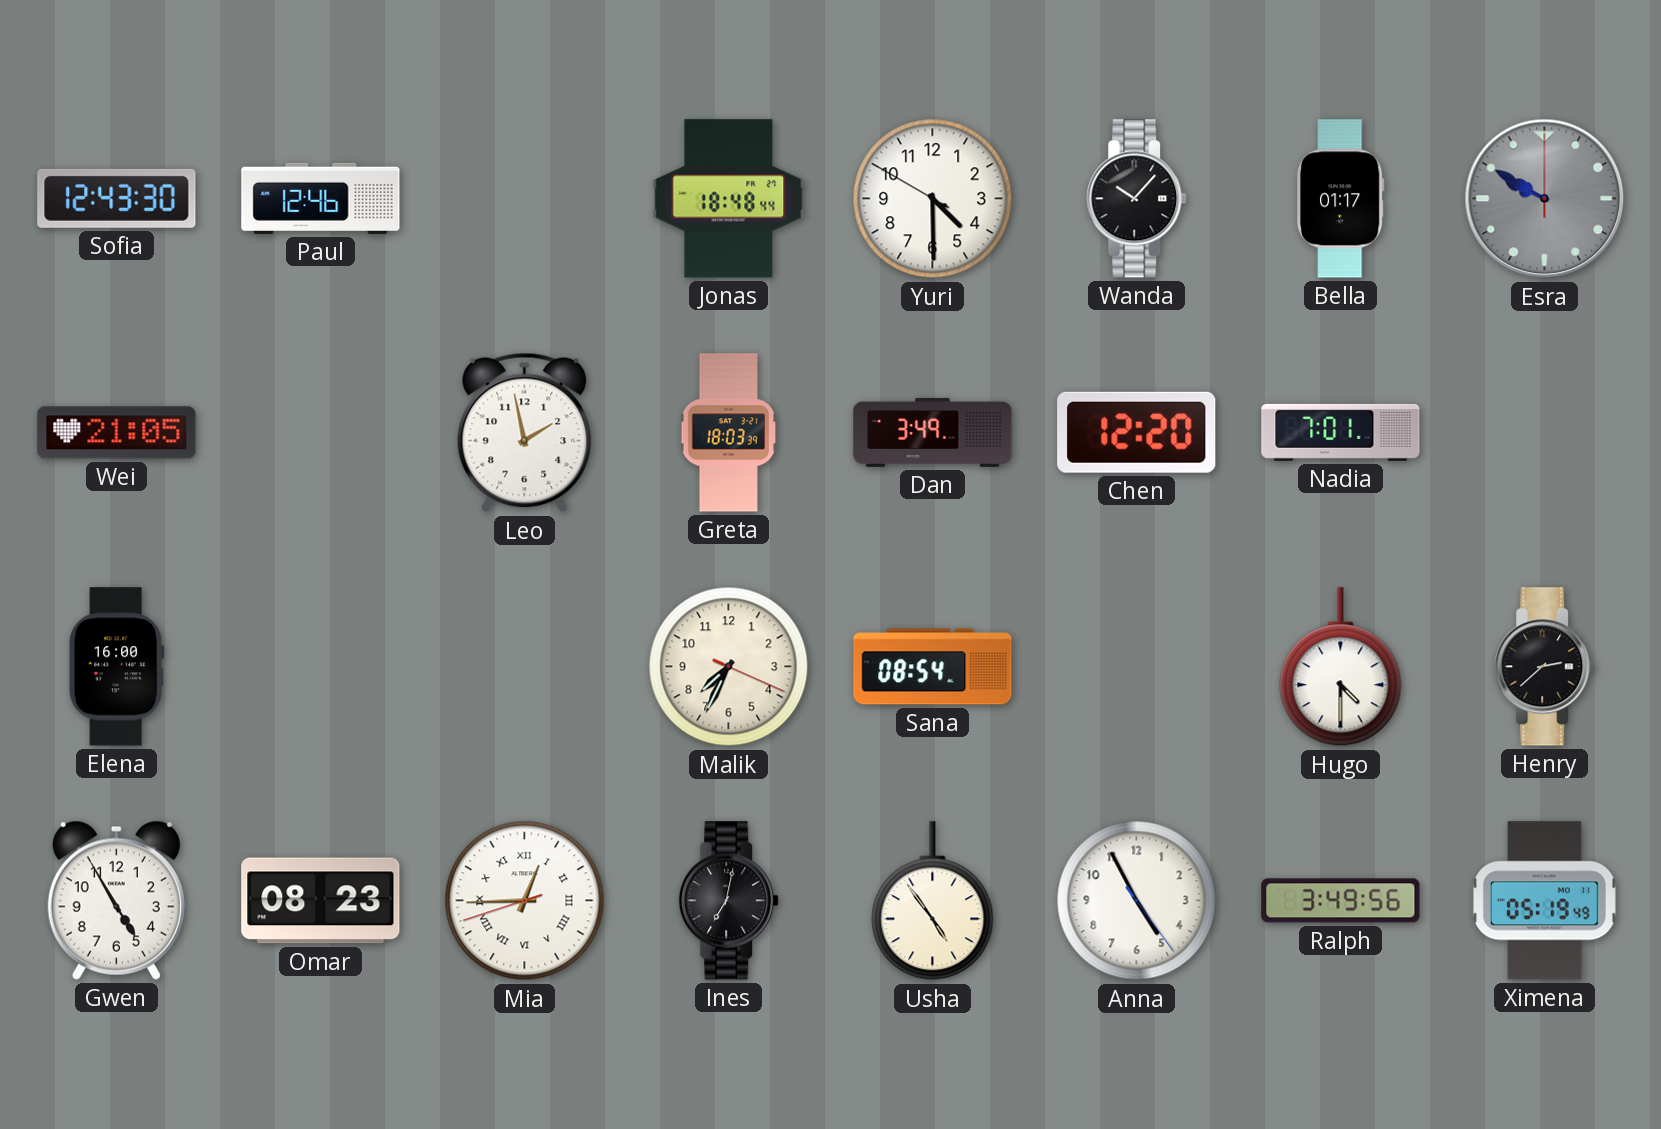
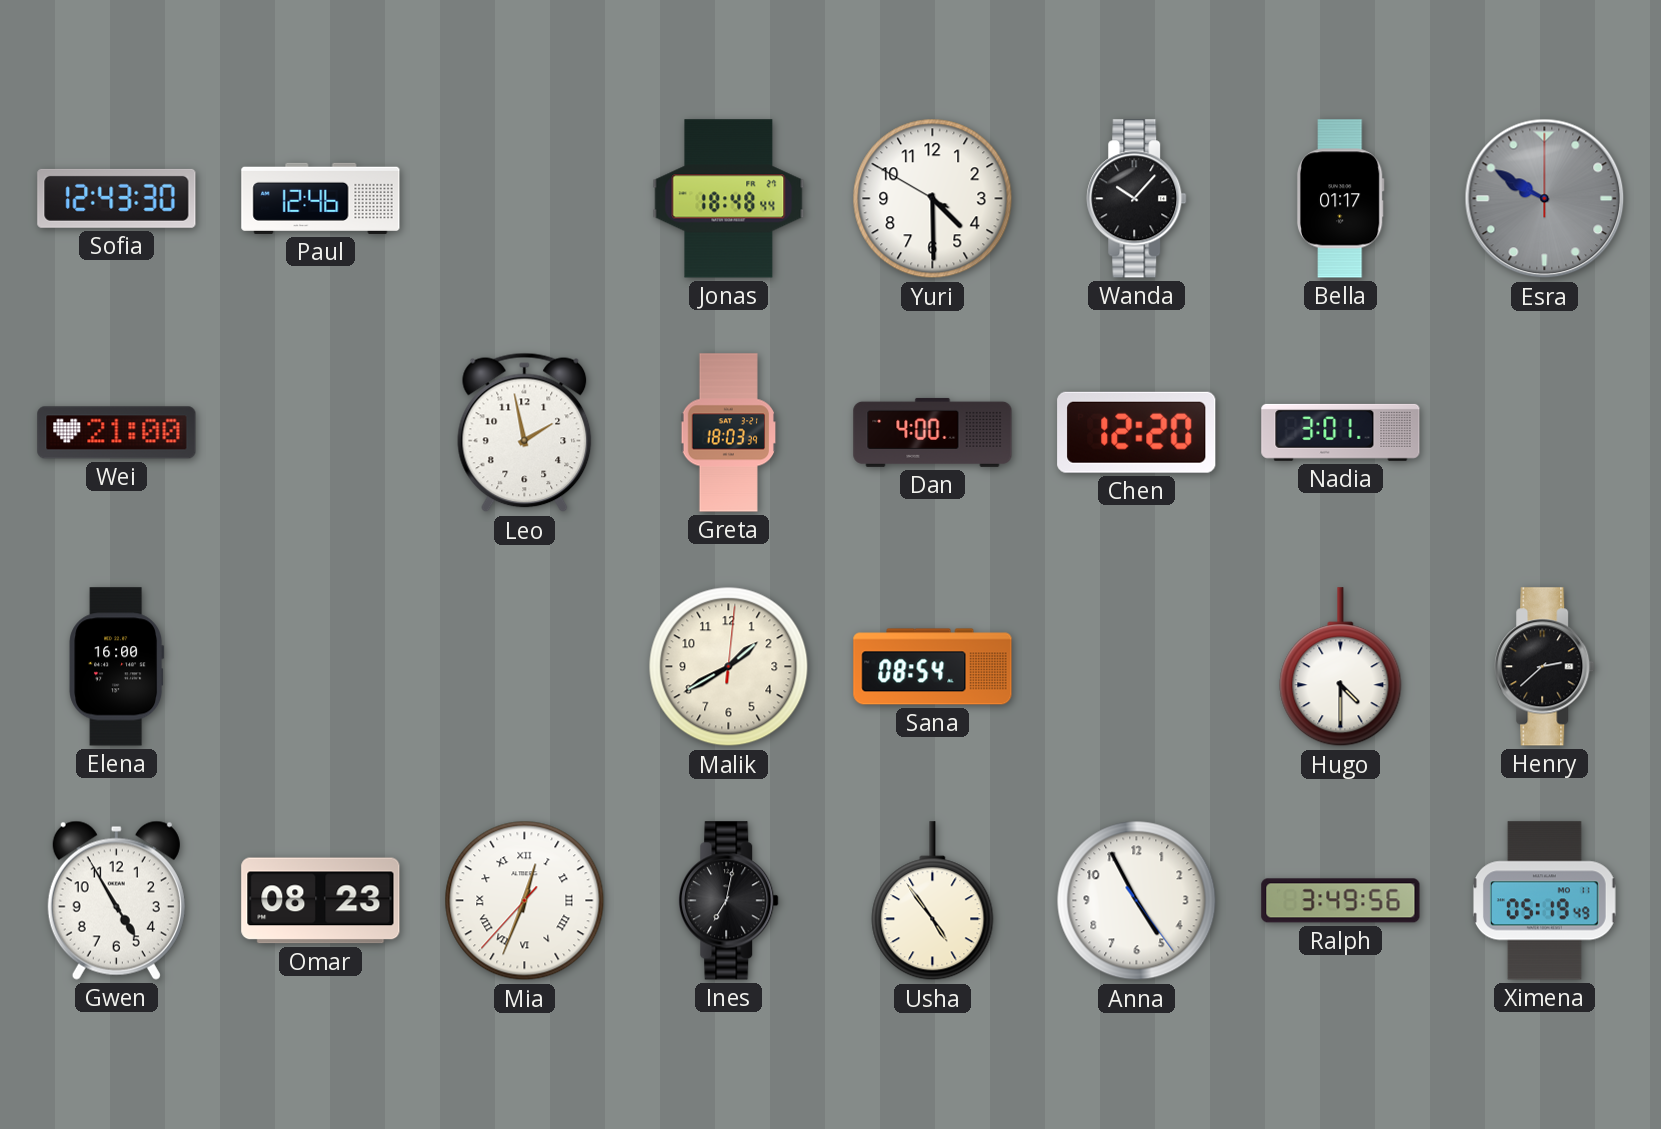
Wei: 21:05 -> 21:00 (117, 433)
Dan: 3:49 -> 4:00 (933, 432)
Nadia: 7:01 -> 3:01 (1341, 432)
Malik: 7:34 -> 1:40 (729, 667)
Mia: 12:44 -> 12:33 (525, 901)
